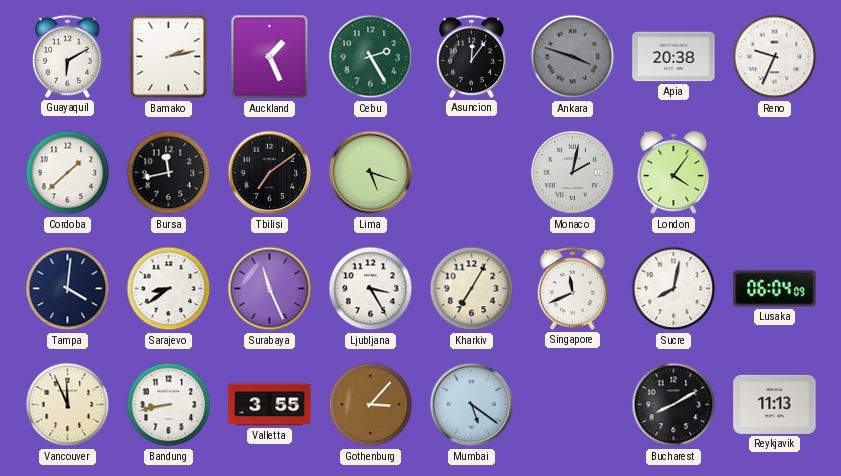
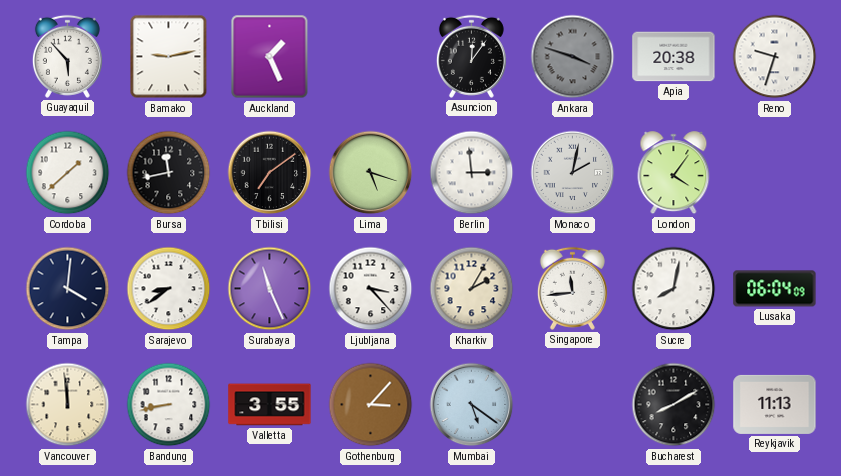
Guayaquil: 6:10 -> 5:53 (67, 56)
Bamako: 2:13 -> 9:13 (169, 57)
Cebu: 2:25 -> none (371, 57)
Reno: 9:34 -> 9:33 (775, 57)
Berlin: none -> 2:59 (472, 173)
Ljubljana: 3:25 -> 3:23 (371, 289)
Kharkiv: 7:05 -> 2:05 (472, 289)
Singapore: 11:41 -> 11:44 (572, 288)
Vancouver: 11:56 -> 11:59 (68, 405)
